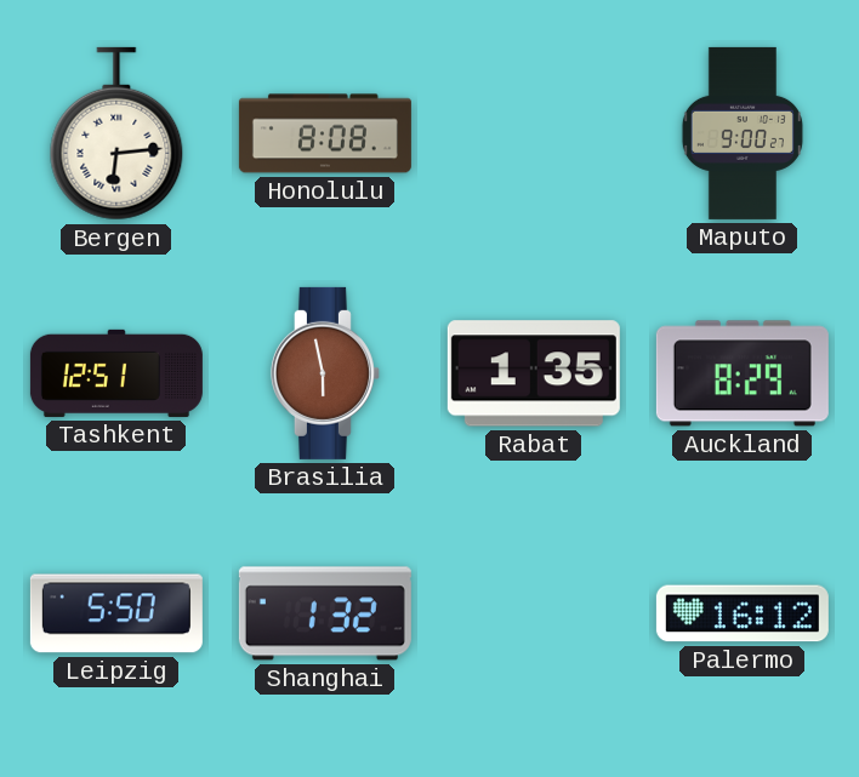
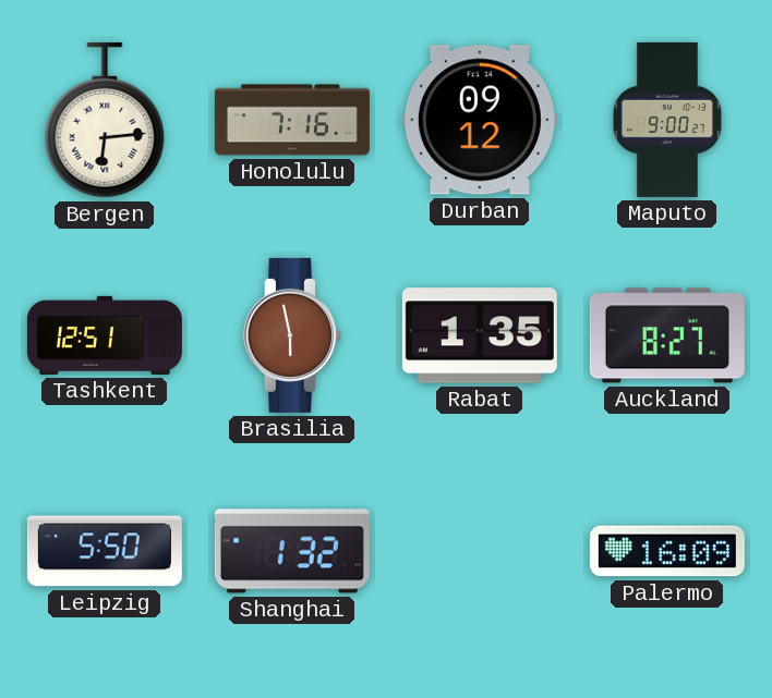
Honolulu: 8:08 -> 7:16 (292, 120)
Durban: none -> 09:12 (480, 120)
Auckland: 8:29 -> 8:27 (667, 335)
Palermo: 16:12 -> 16:09 (667, 551)
